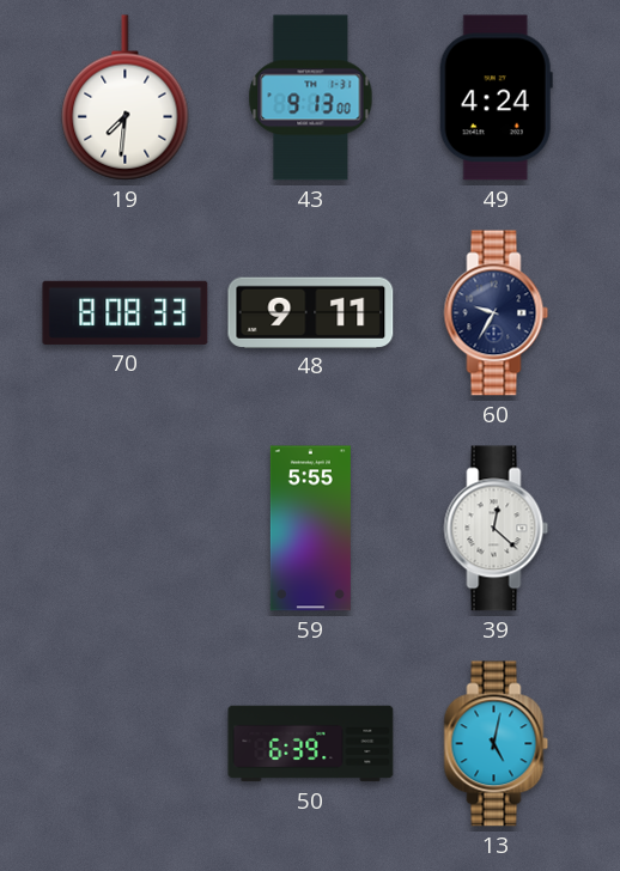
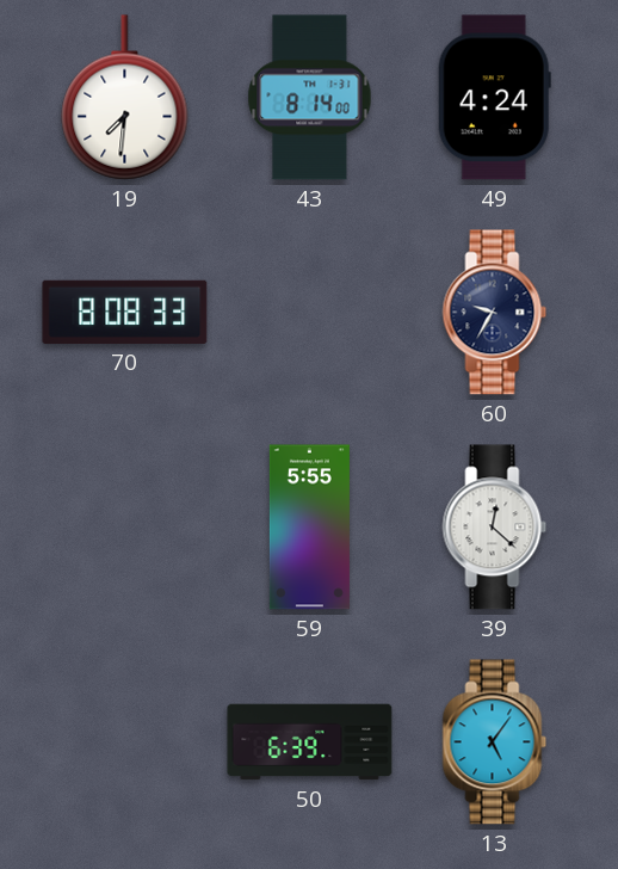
43: 9:13 -> 8:14 (310, 98)
48: 9:11 -> none (311, 312)
13: 5:02 -> 5:06 (495, 742)
